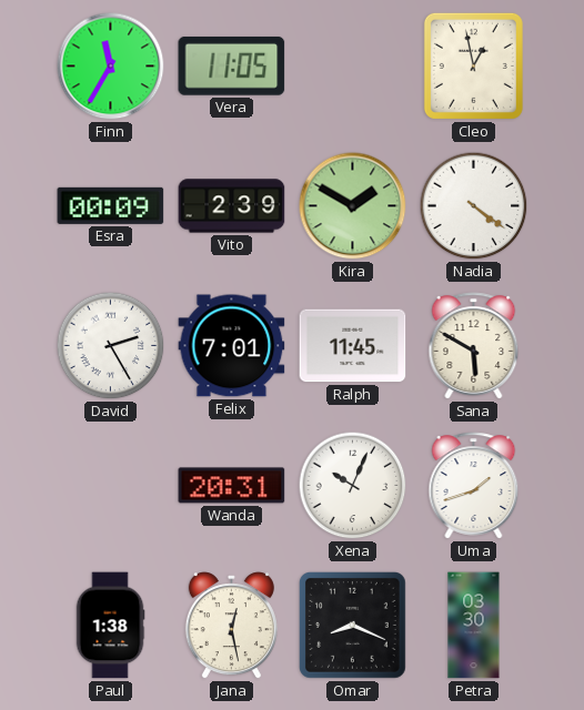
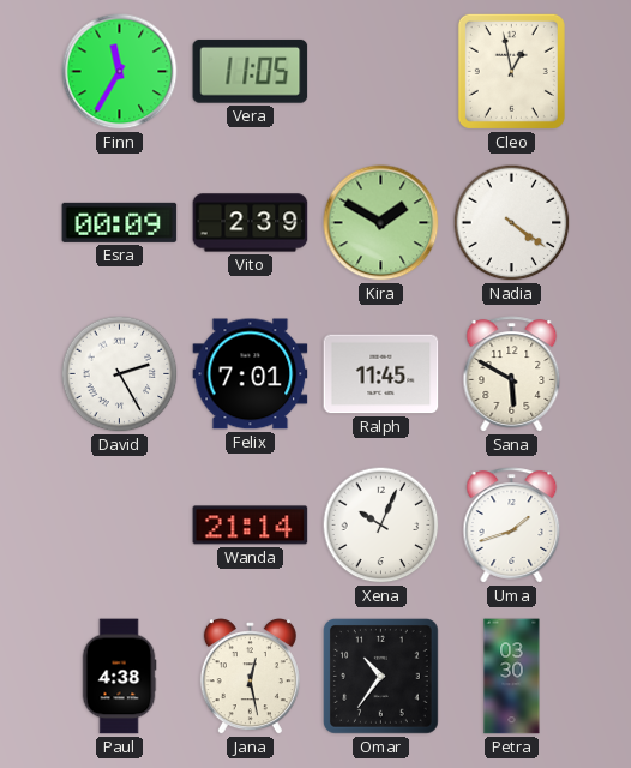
Wanda: 20:31 -> 21:14 (251, 526)
Paul: 1:38 -> 4:38 (119, 677)
Omar: 8:19 -> 10:36 (381, 677)
